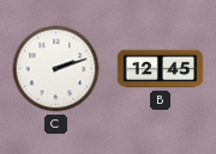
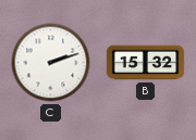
B: 12:45 -> 15:32 (146, 63)
